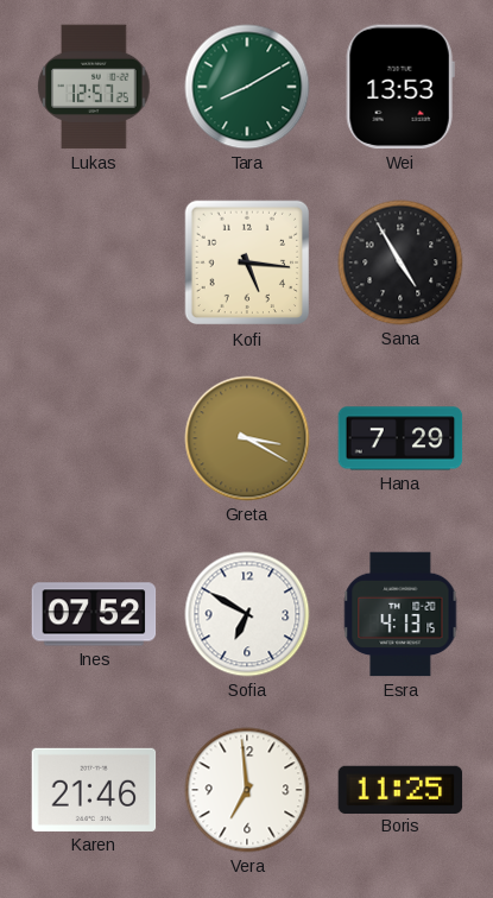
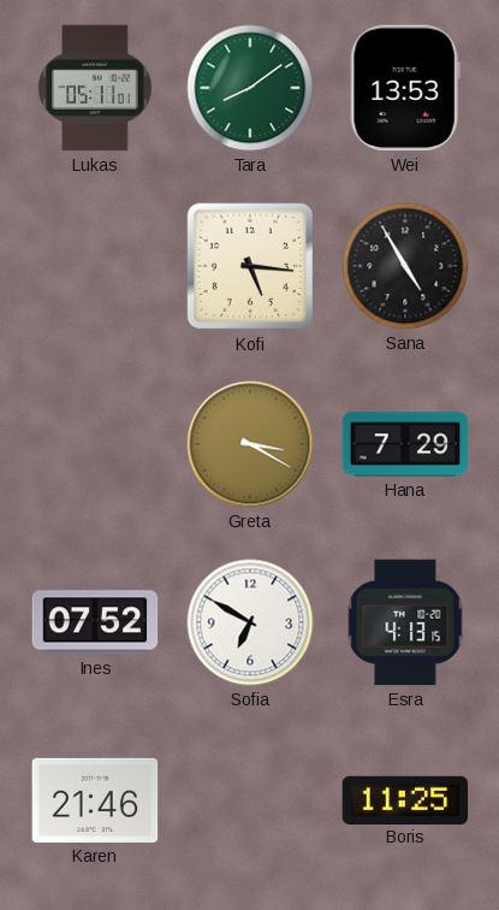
Lukas: 12:57 -> 05:11 (95, 88)
Tara: 8:10 -> 8:09 (250, 88)
Vera: 6:59 -> none (247, 790)
